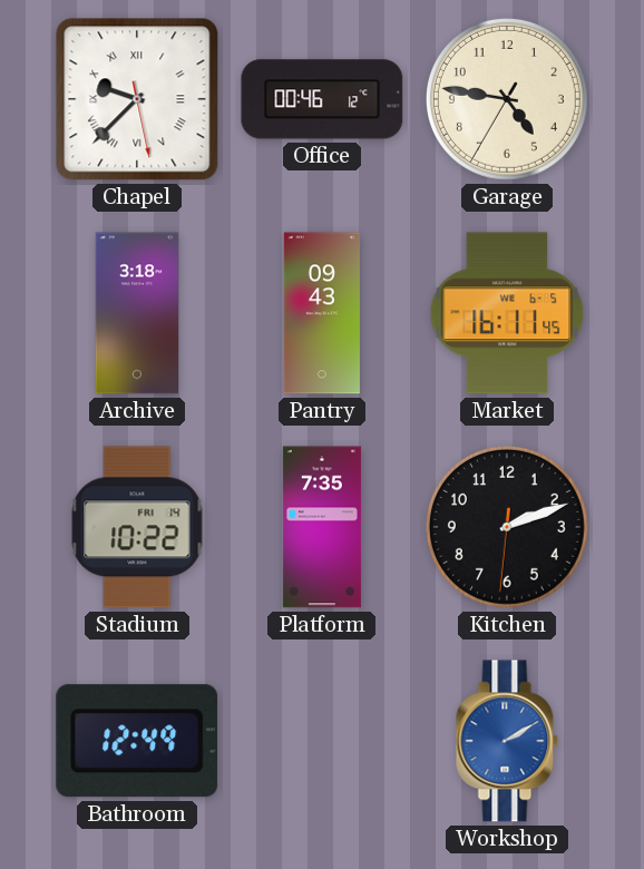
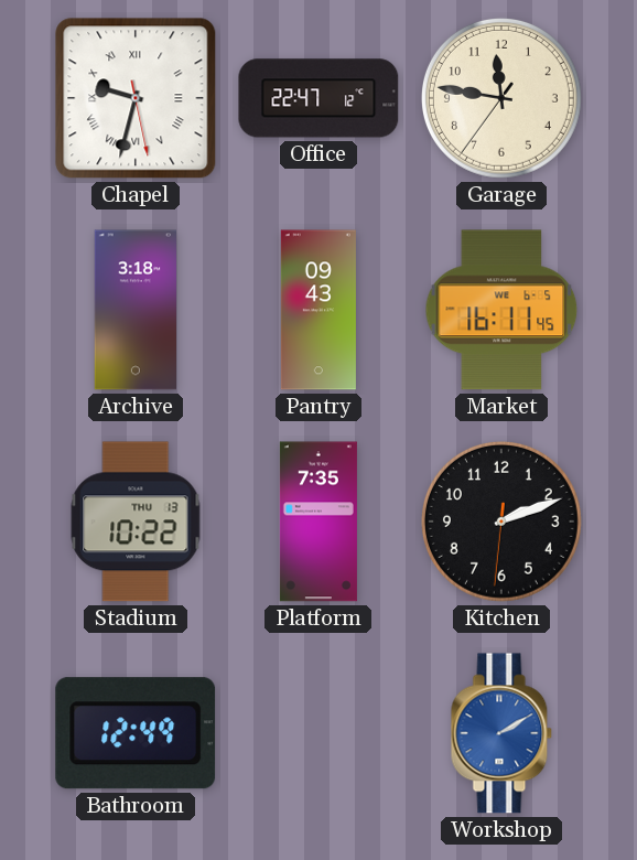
Chapel: 9:37 -> 9:32 (136, 98)
Office: 00:46 -> 22:47 (318, 98)
Garage: 4:46 -> 11:46 (501, 98)
Stadium date: FRI 14 -> THU 13 (136, 522)
